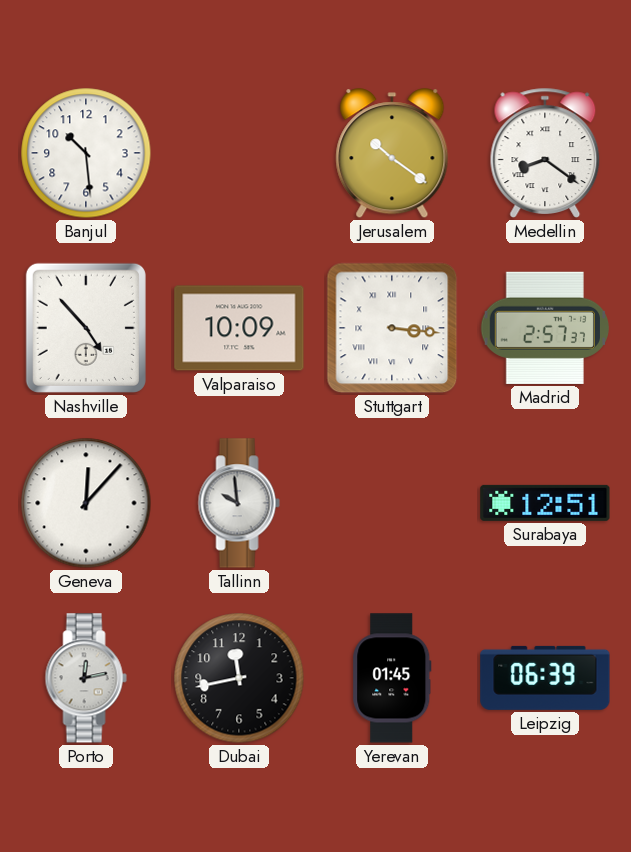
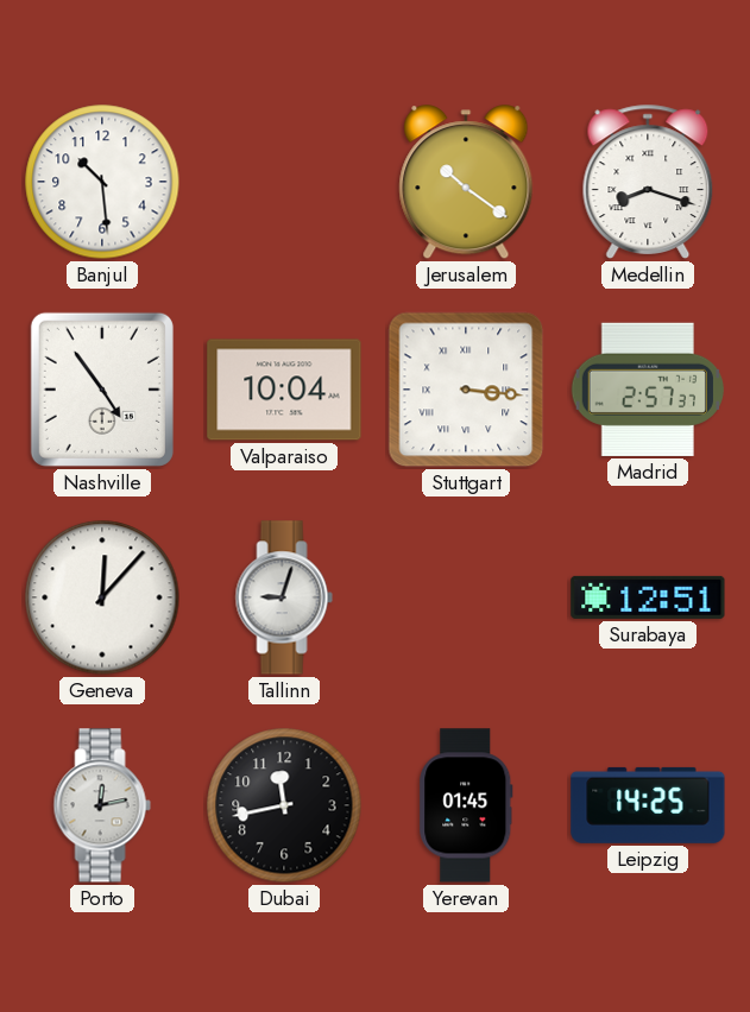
Medellin: 8:21 -> 8:18 (648, 182)
Nashville: 4:53 -> 4:54 (102, 390)
Valparaiso: 10:09 -> 10:04 (284, 390)
Tallinn: 9:59 -> 9:03 (284, 597)
Leipzig: 06:39 -> 14:25 (648, 805)
